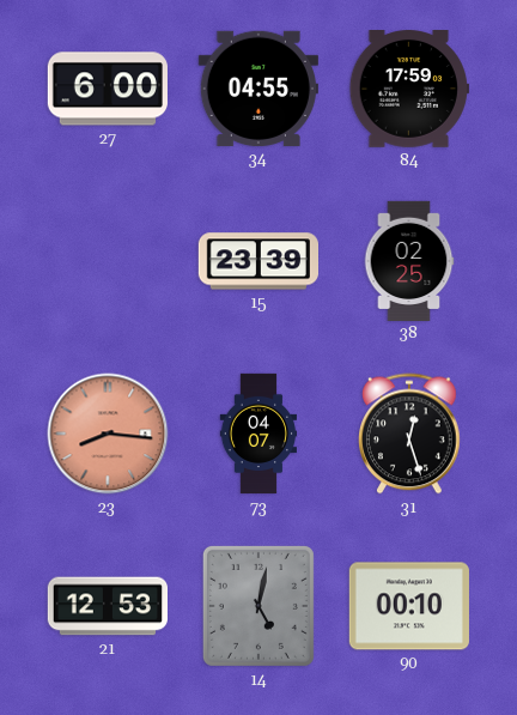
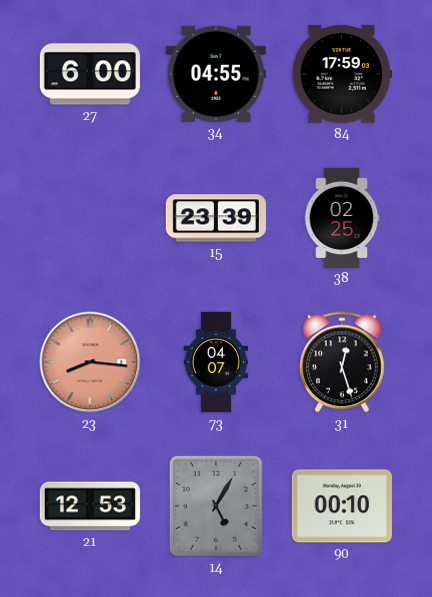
14: 5:02 -> 5:05 (216, 506)
